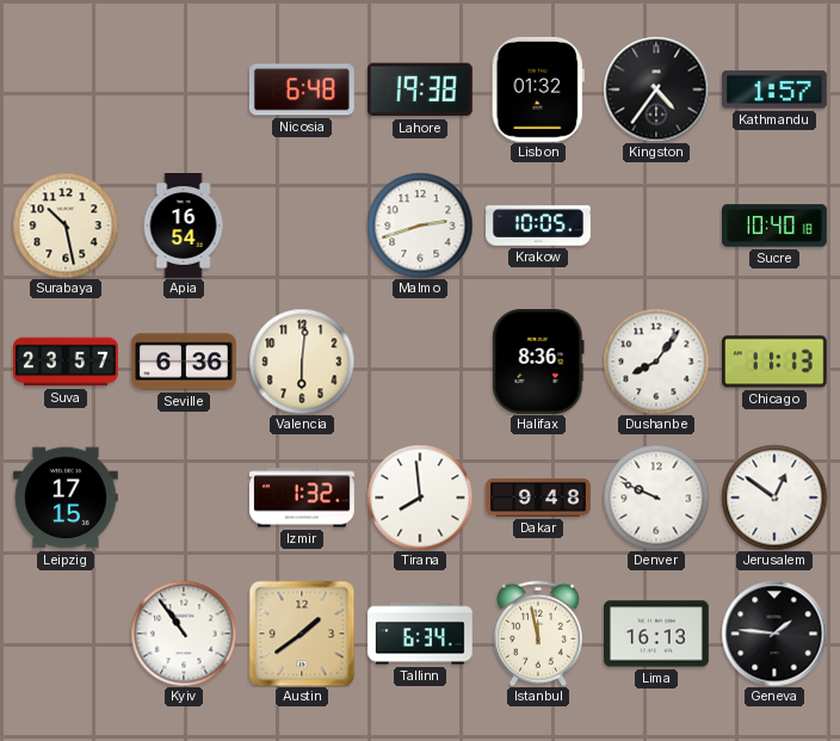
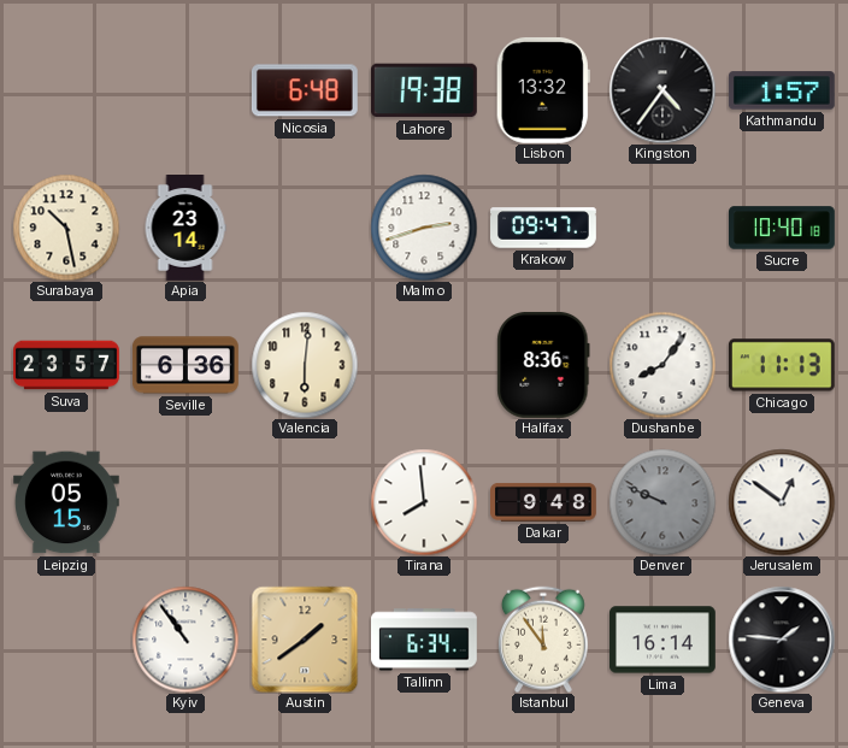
Lisbon: 01:32 -> 13:32 (543, 90)
Apia: 16:54 -> 23:14 (185, 229)
Krakow: 10:05 -> 09:47 (544, 228)
Leipzig: 17:15 -> 05:15 (66, 502)
Izmir: 1:32 -> none (303, 498)
Denver dial: white -> grey (662, 502)
Istanbul: 11:58 -> 11:54 (543, 640)
Lima: 16:13 -> 16:14 (664, 640)
